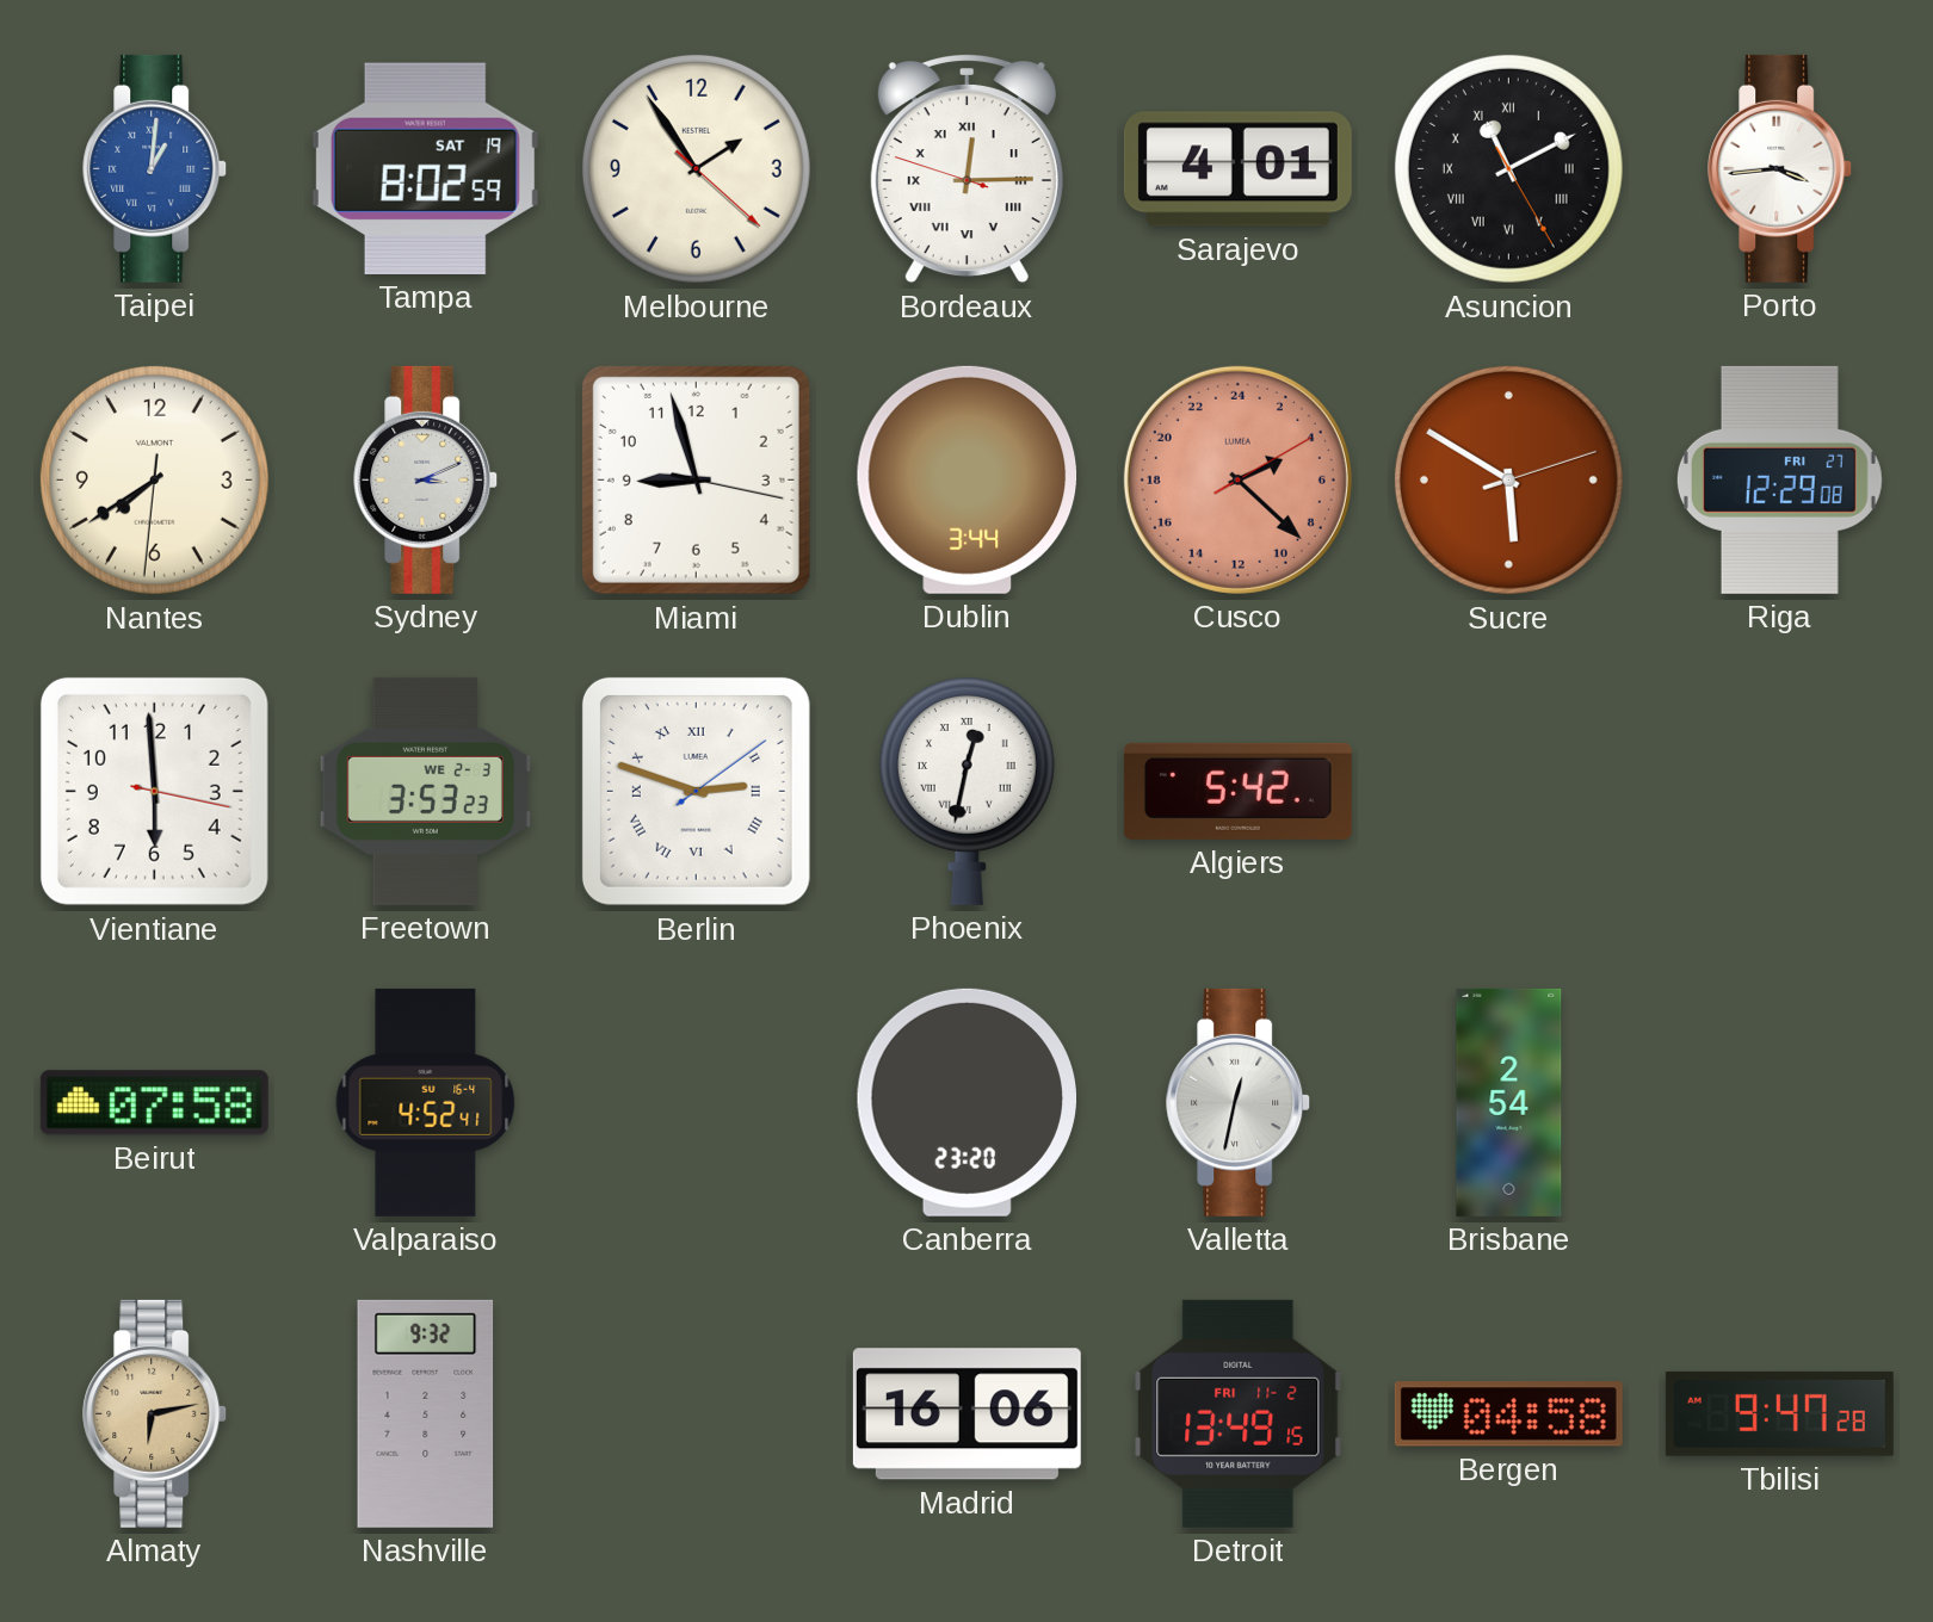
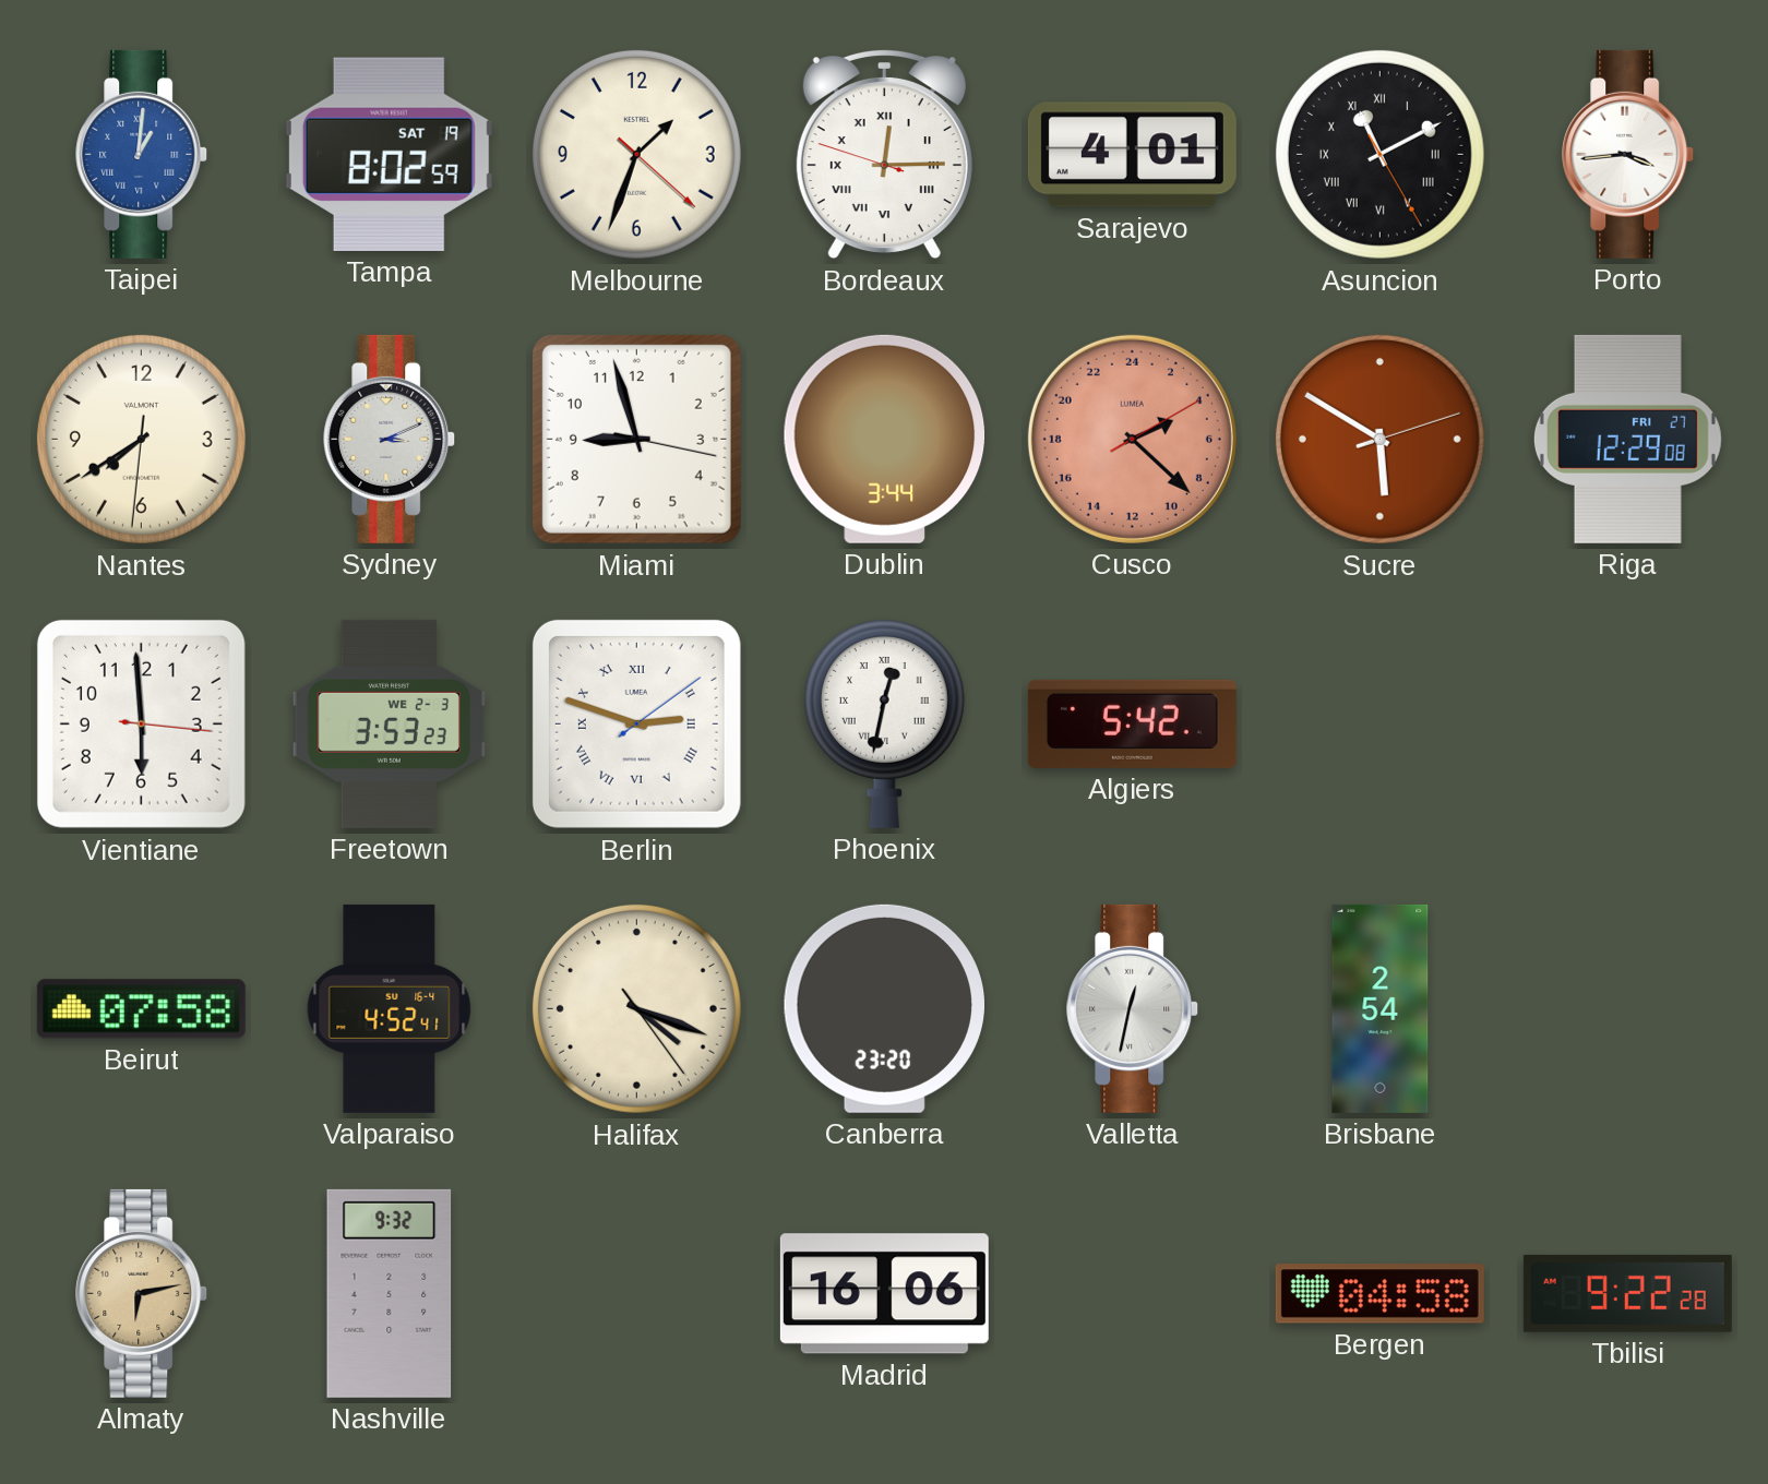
Melbourne: 1:54 -> 1:33 (636, 154)
Vientiane: 5:59:17 -> 5:59:16 (141, 723)
Halifax: none -> 4:18 (636, 1008)
Detroit: 13:49 -> none (1239, 1413)
Tbilisi: 9:47 -> 9:22 (1627, 1293)
